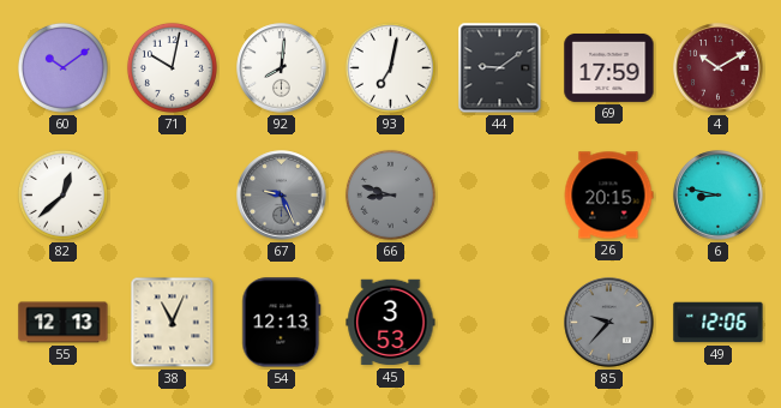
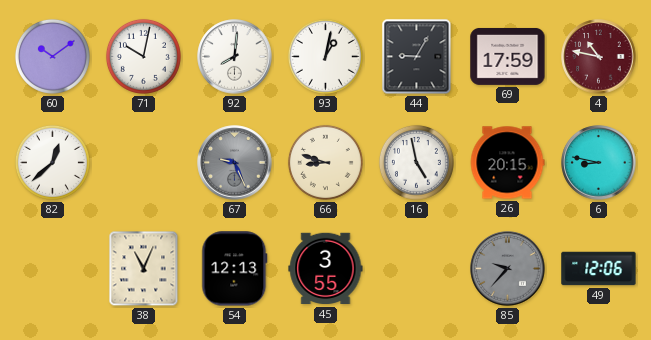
93: 7:02 -> 1:02 (325, 56)
44: 9:09 -> 9:05 (417, 57)
4: 10:10 -> 10:47 (599, 57)
66 dial: grey -> cream (325, 162)
16: none -> 4:58 (416, 162)
55: 12:13 -> none (64, 323)
45: 3:53 -> 3:55 (326, 269)
